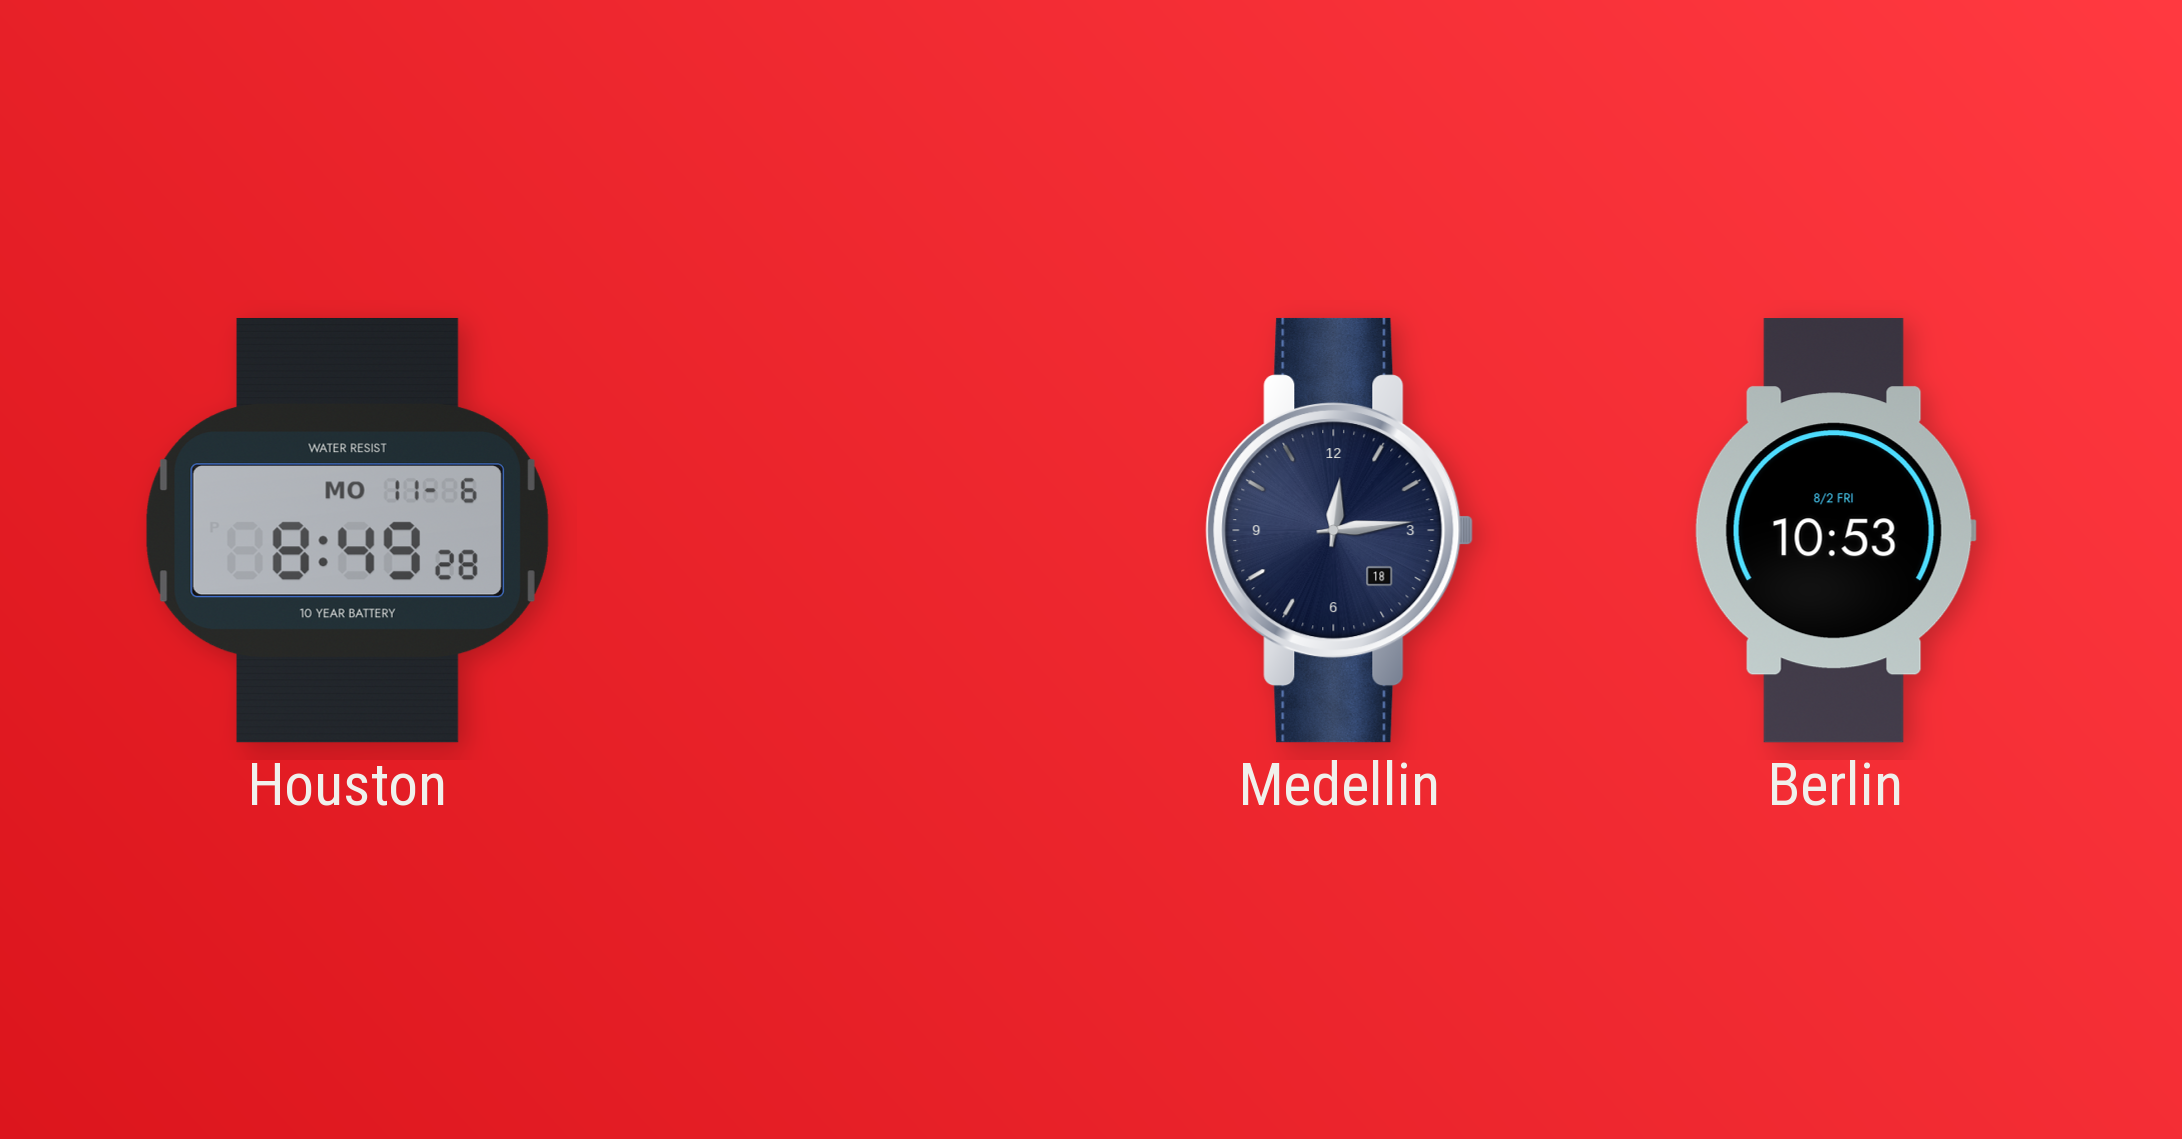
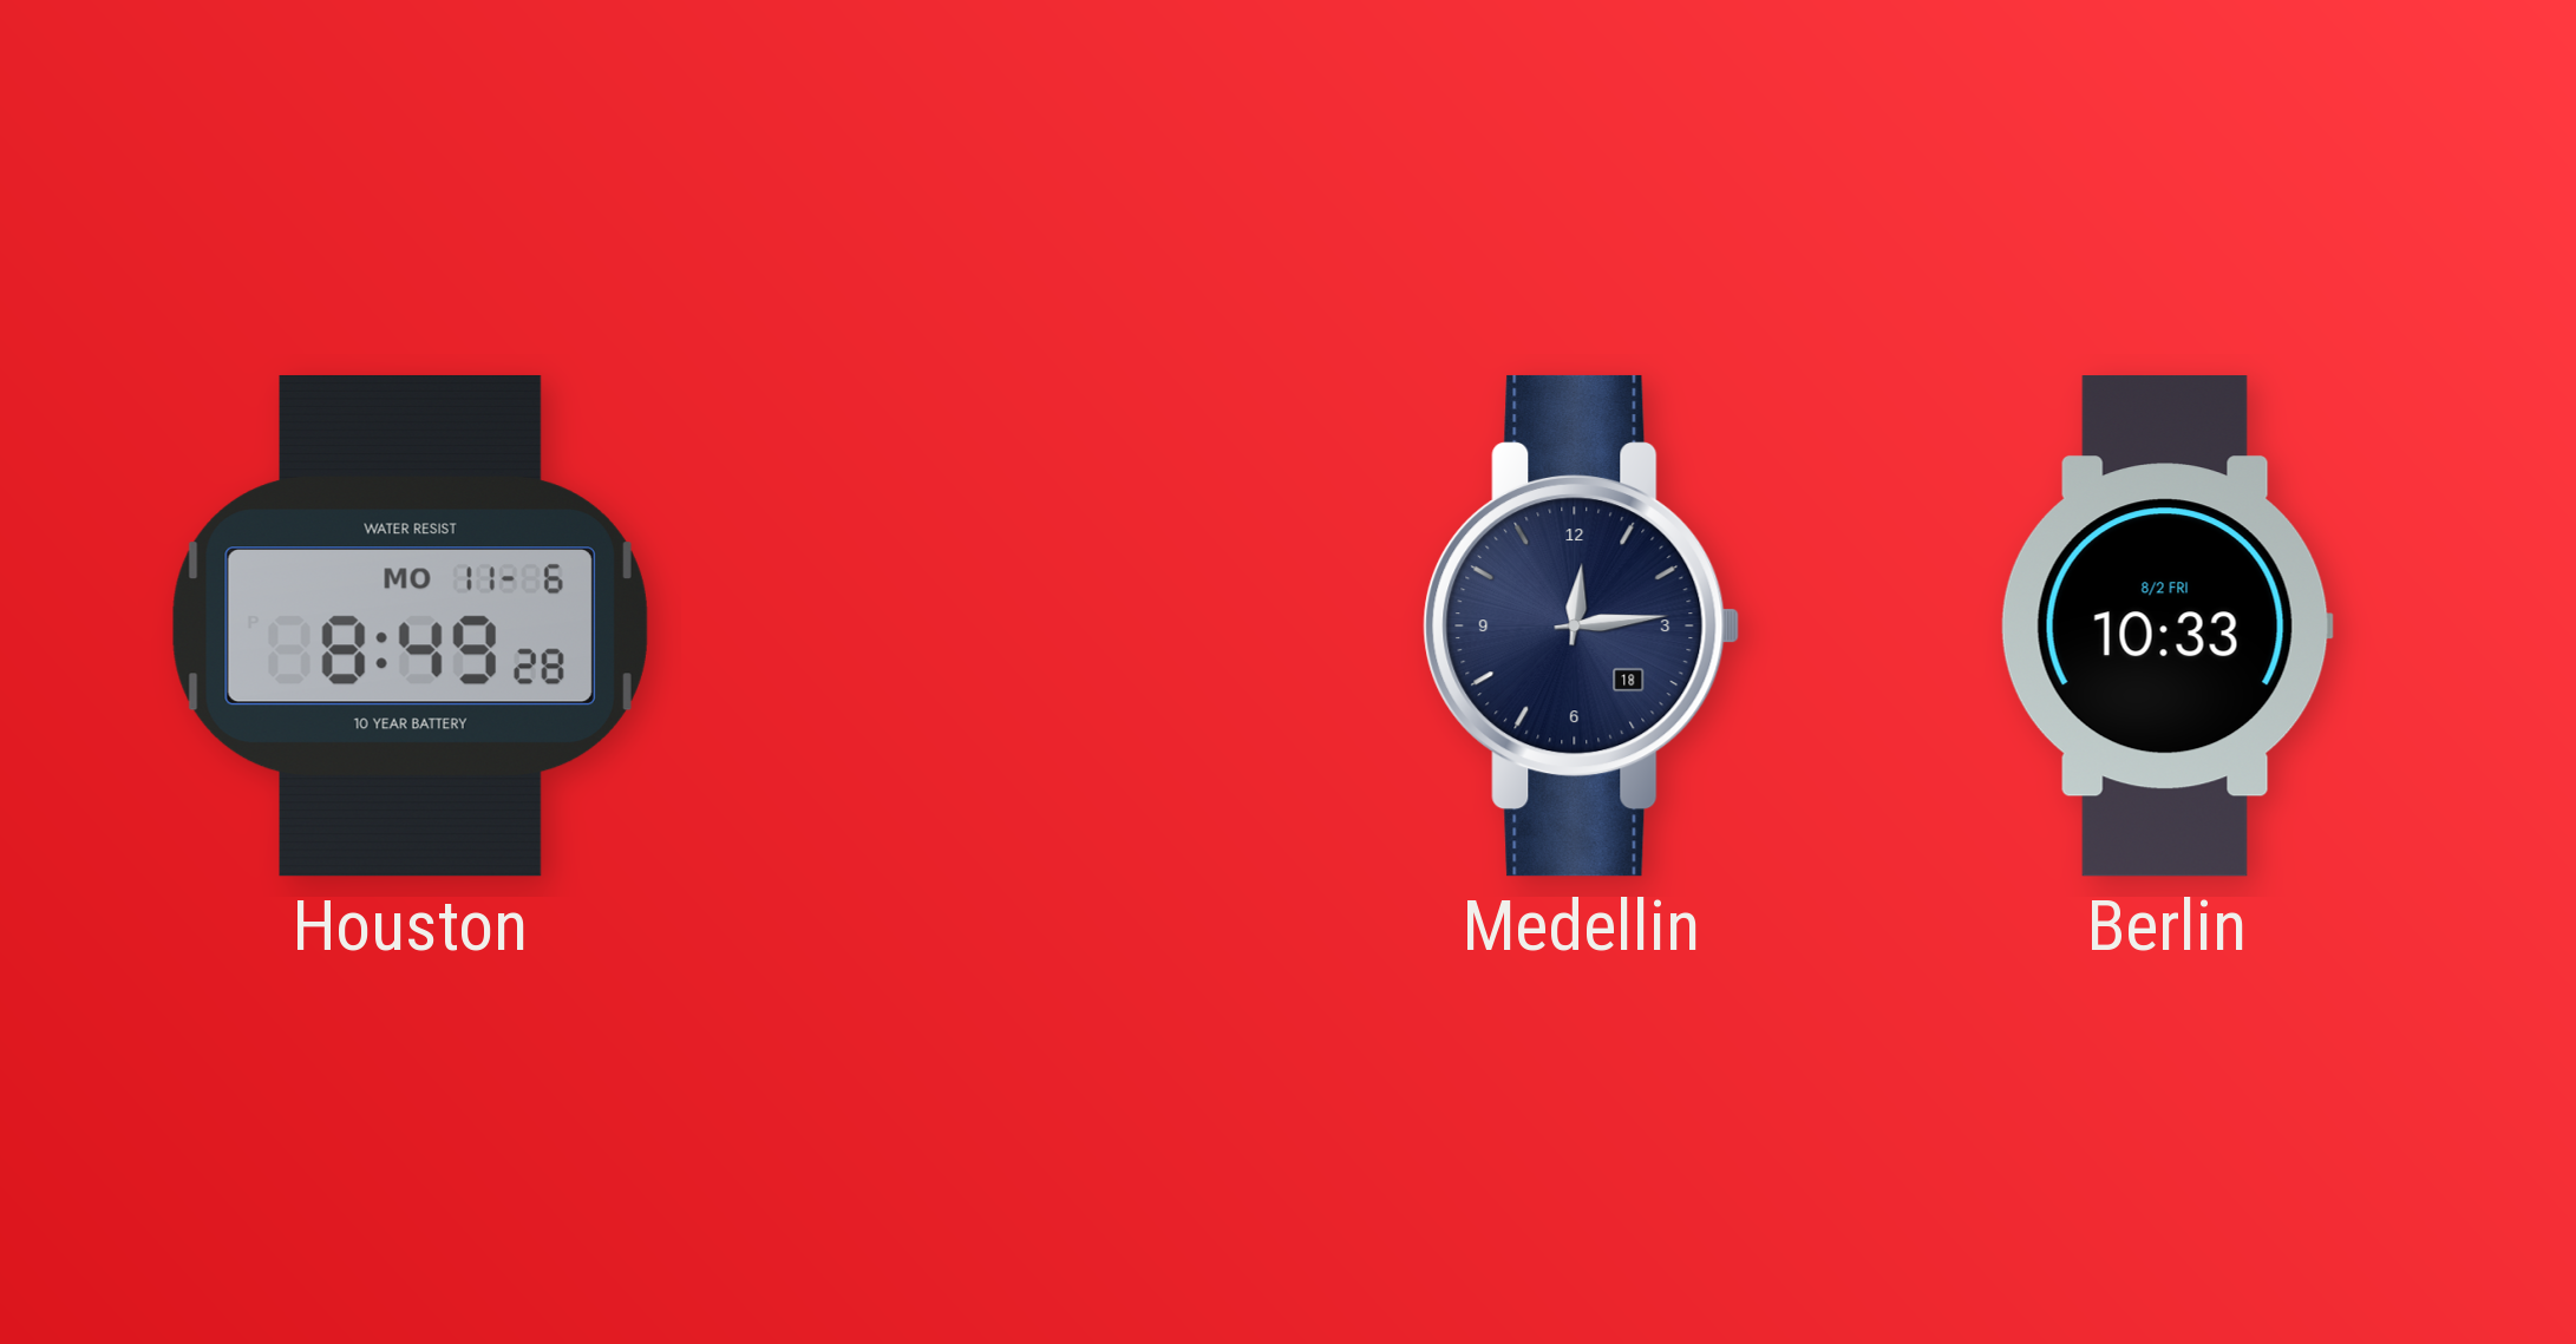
Berlin: 10:53 -> 10:33 (2166, 627)
